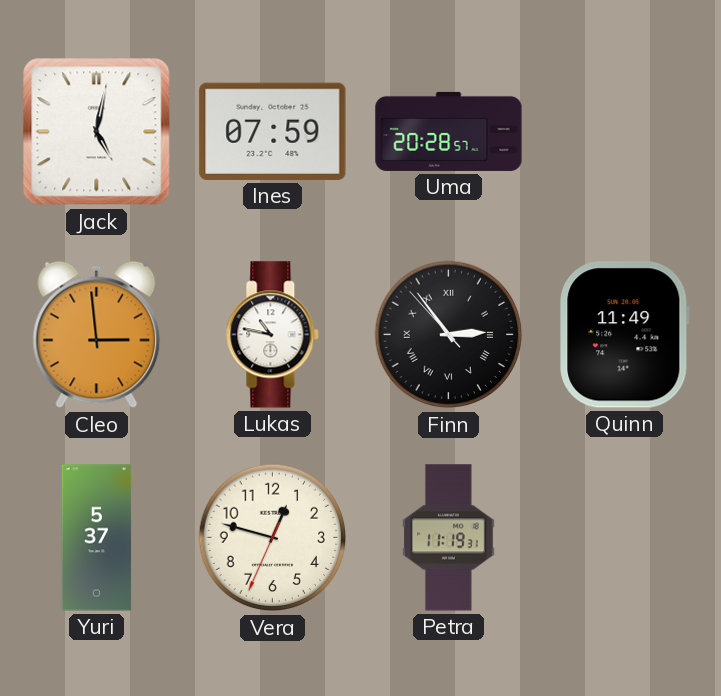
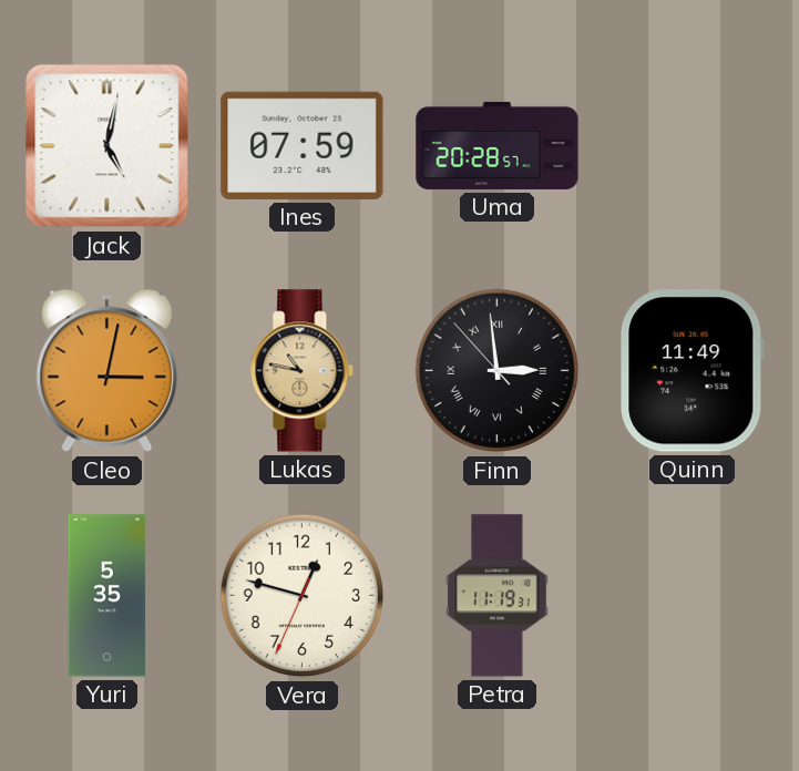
Cleo: 2:59 -> 3:02 (107, 371)
Lukas dial: white -> champagne (303, 371)
Finn: 2:53 -> 2:58 (498, 371)
Yuri: 5:37 -> 5:35 (107, 596)
